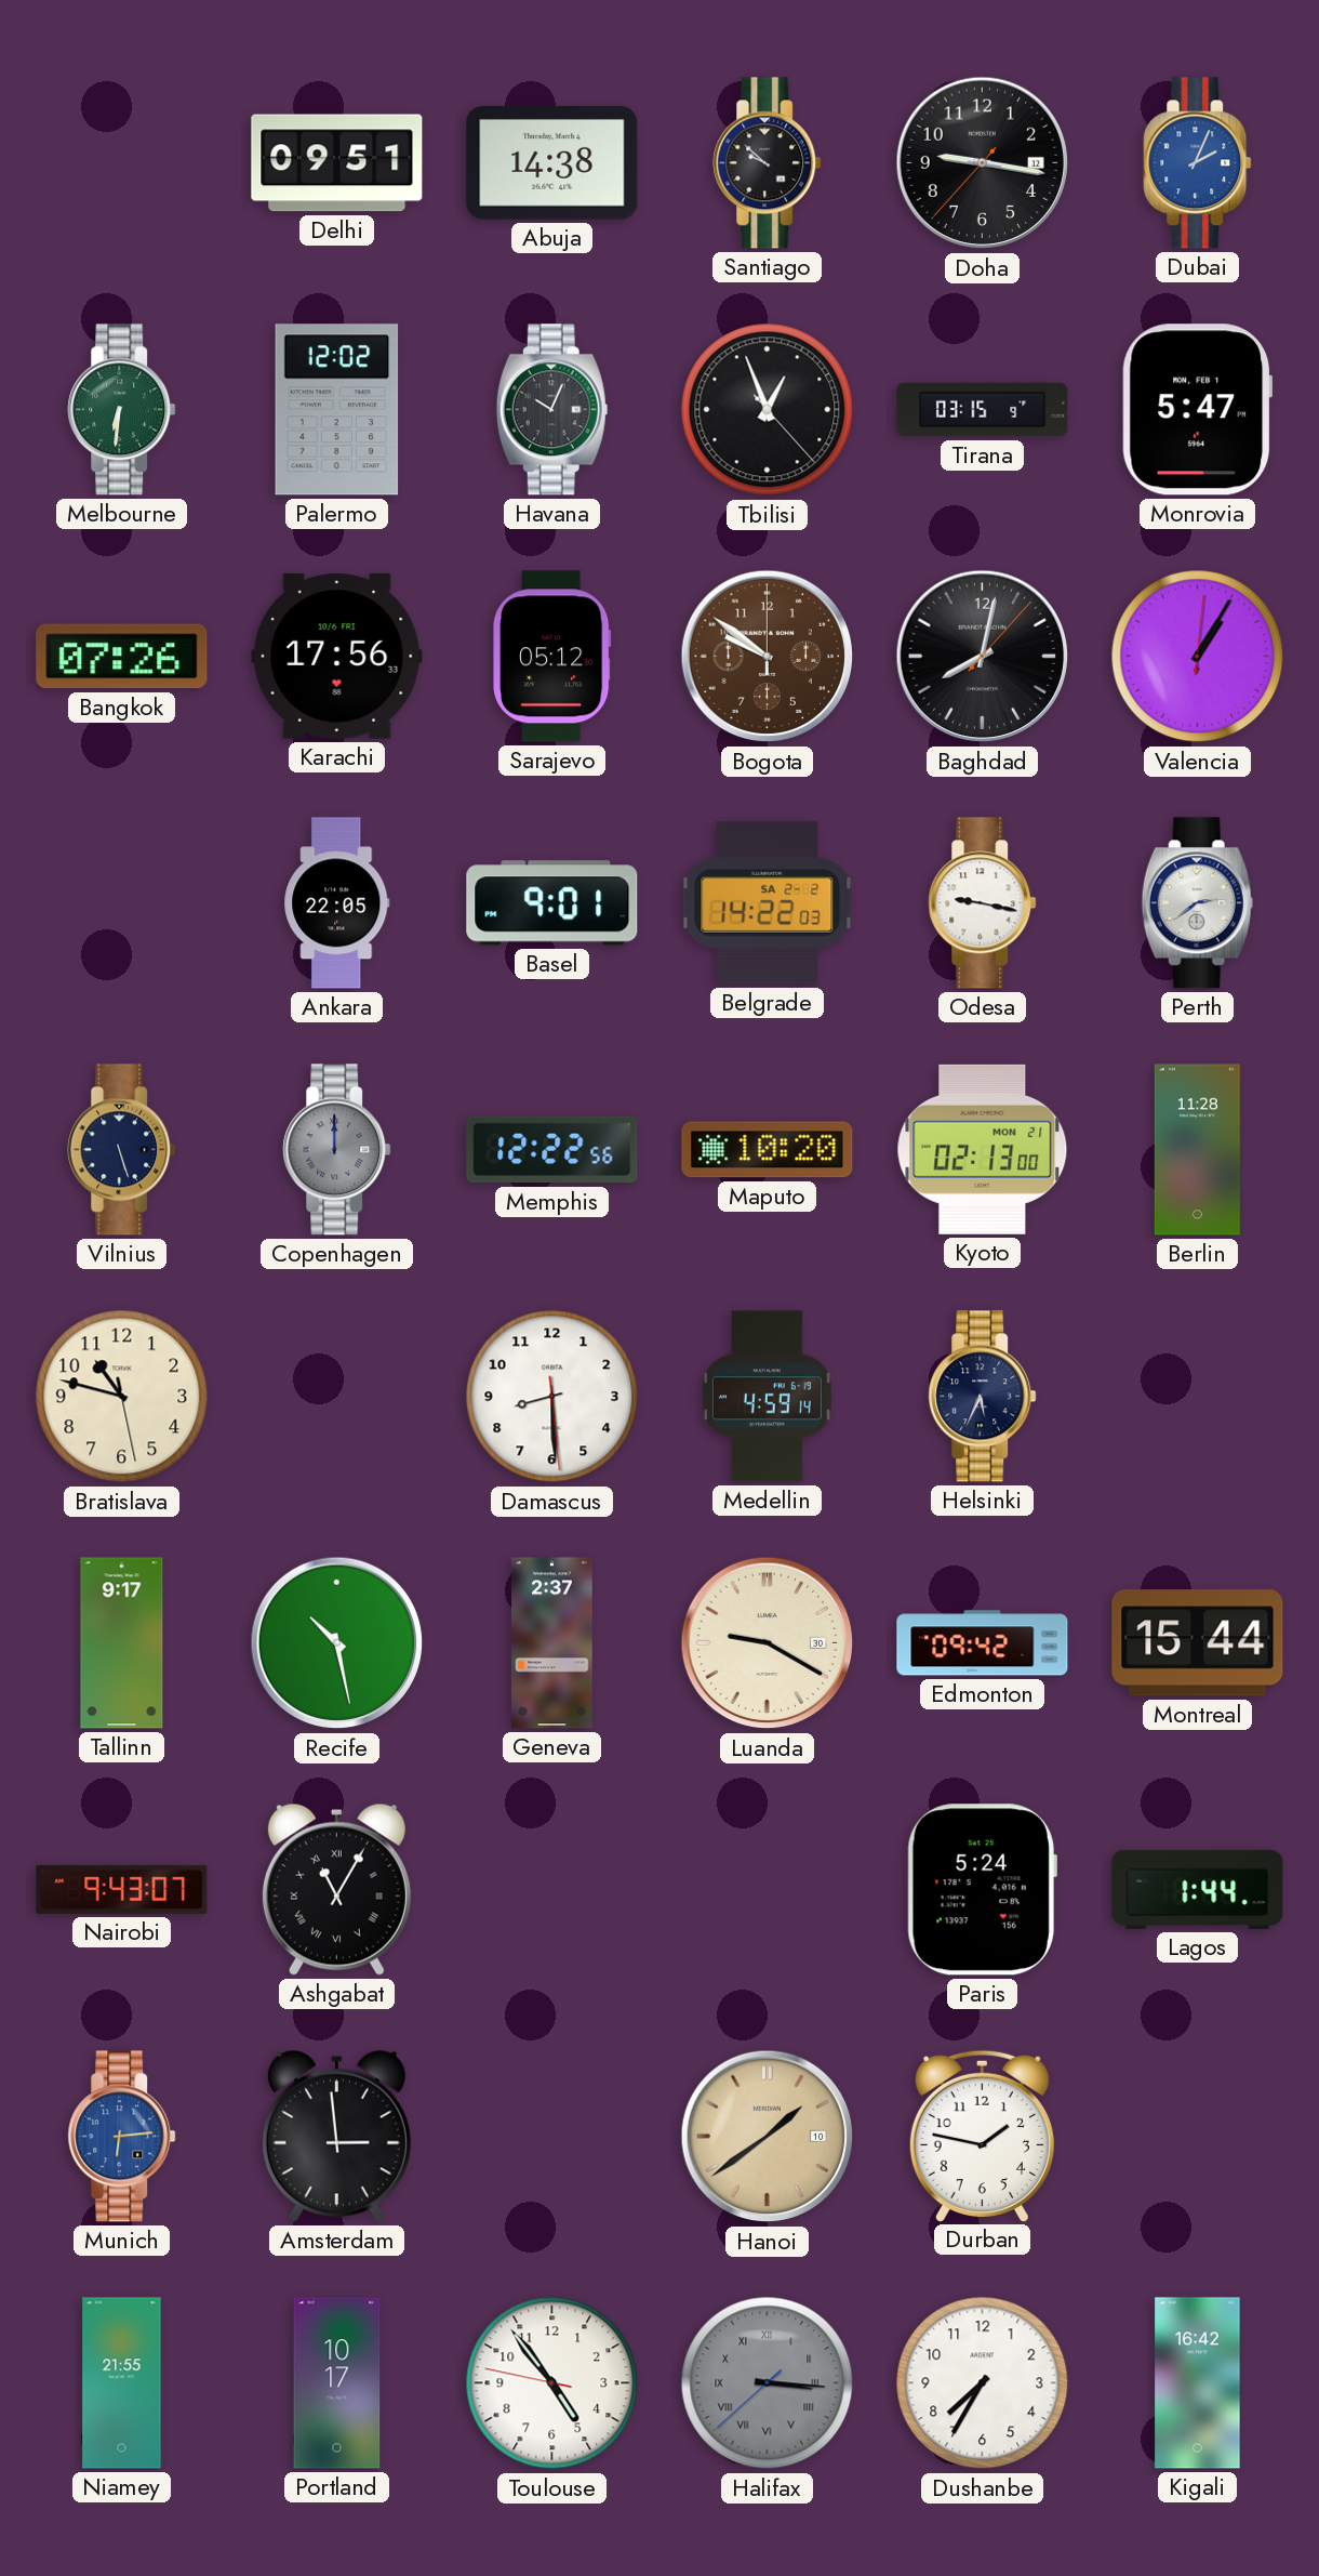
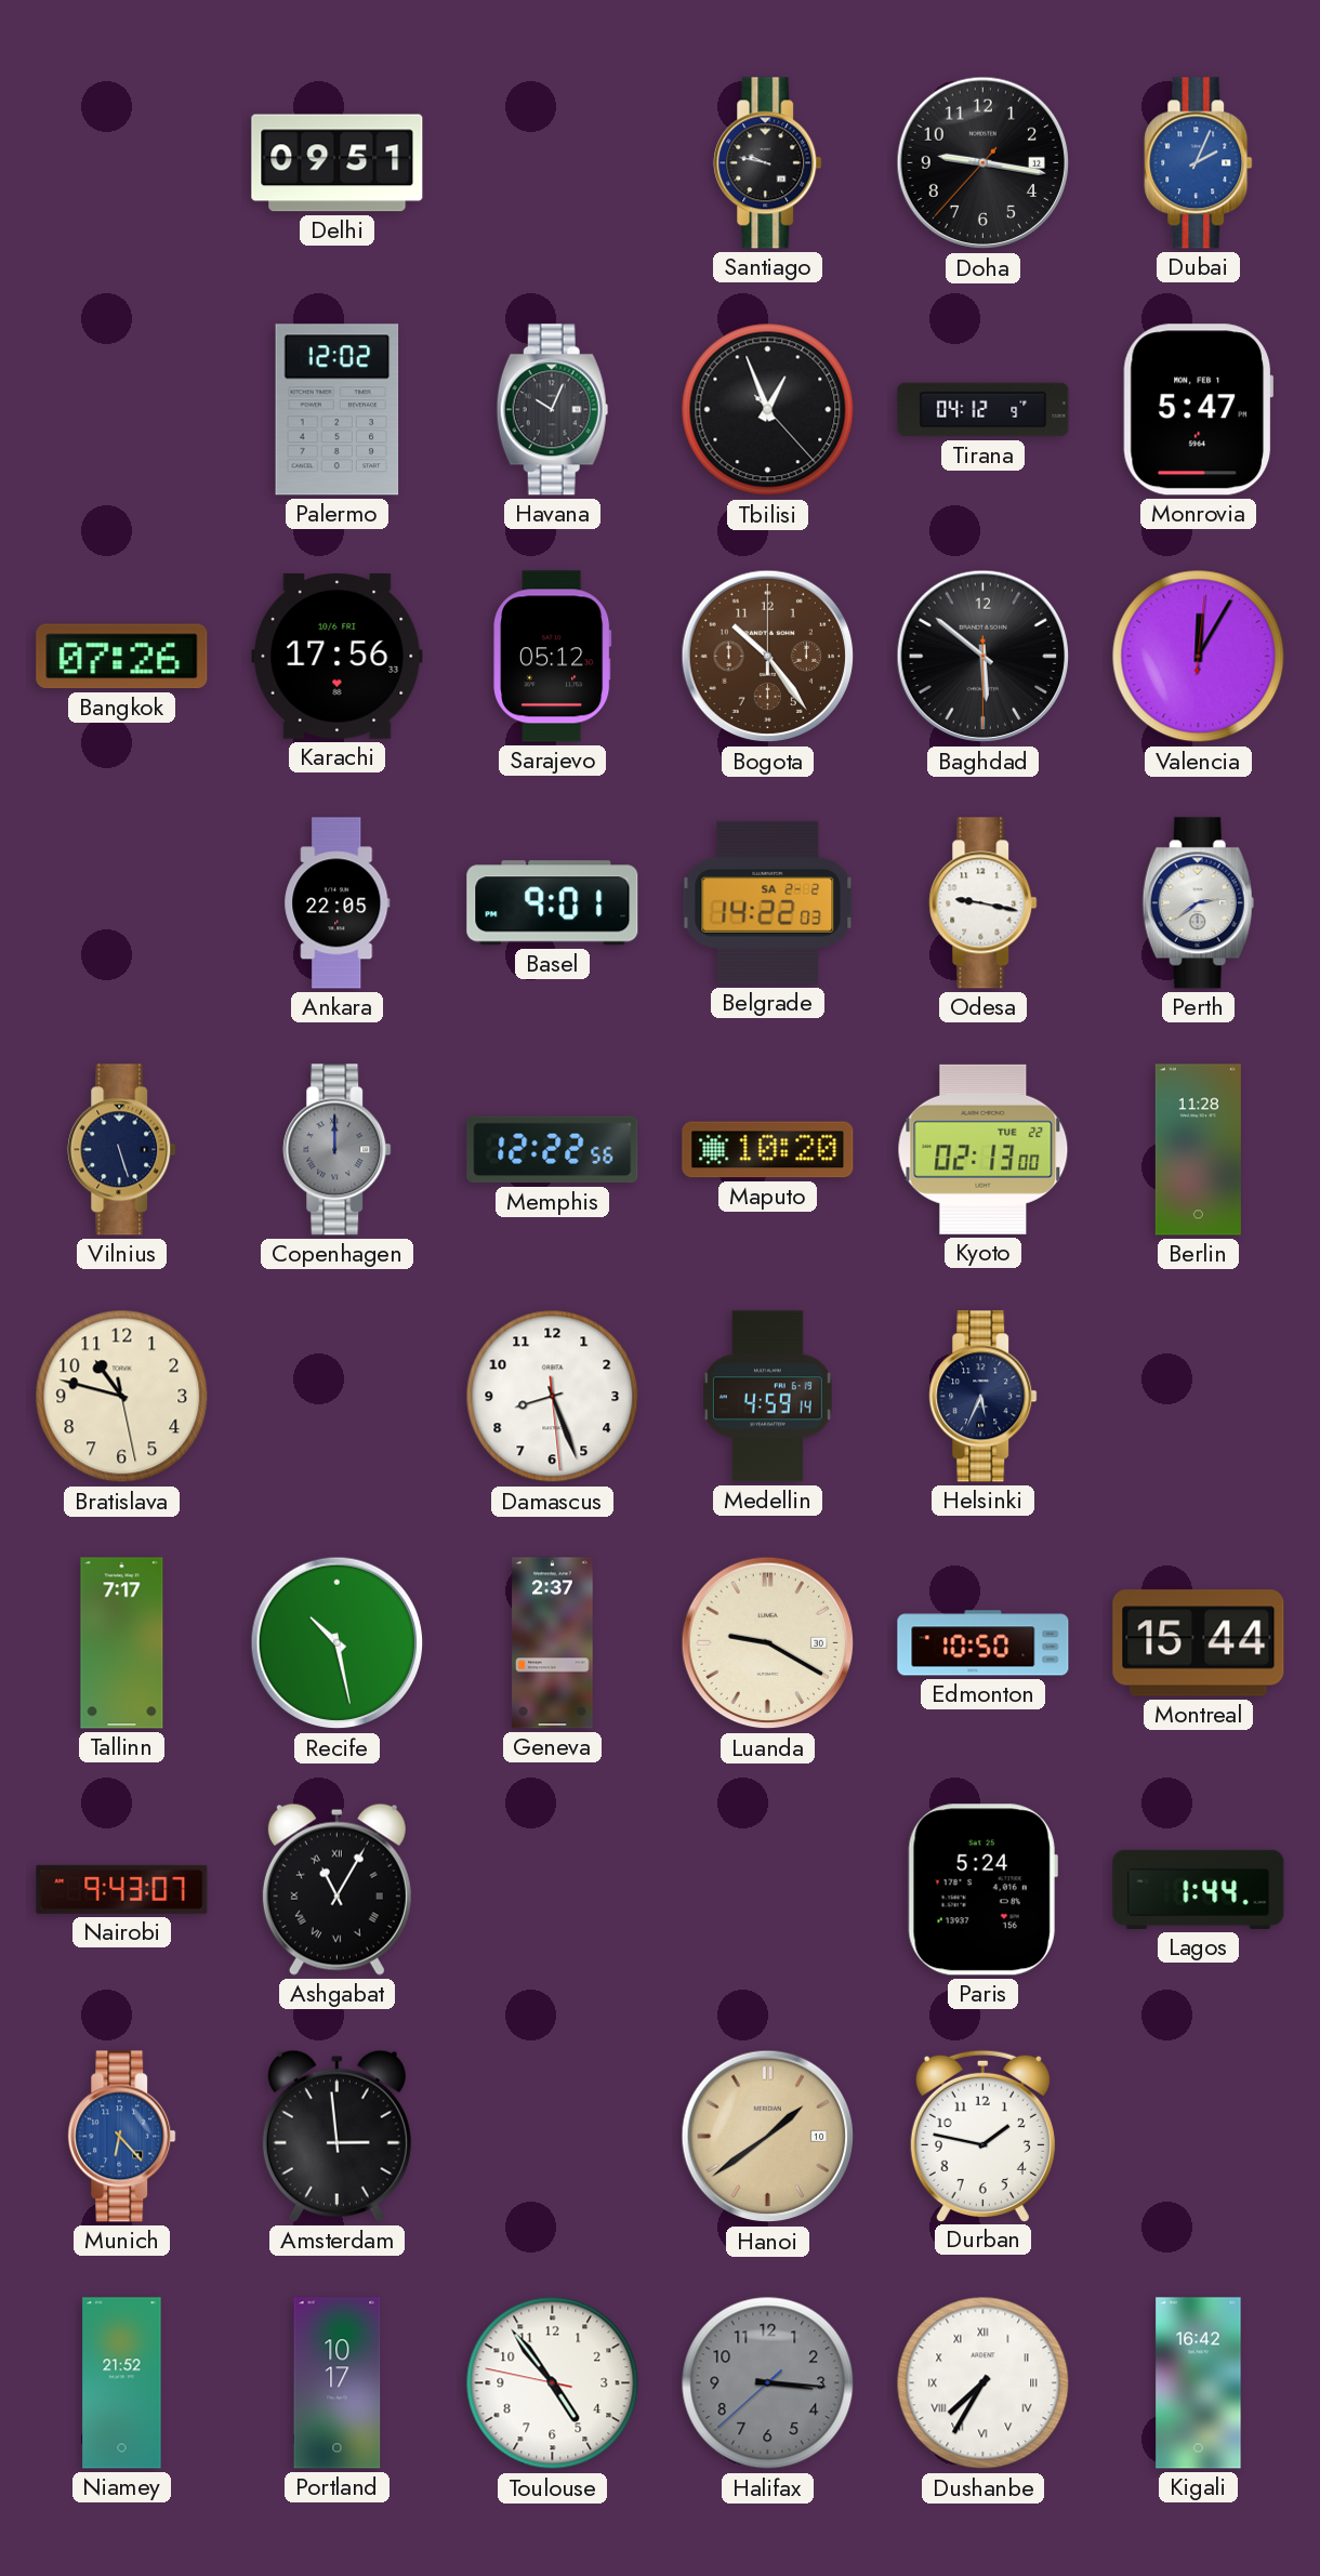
Abuja: 14:38 -> none (552, 163)
Santiago: 9:52 -> 9:47 (768, 163)
Melbourne: 6:31 -> none (122, 410)
Tirana: 03:15 -> 04:12 (984, 410)
Bogota: 9:51 -> 10:24 (768, 657)
Baghdad: 8:02 -> 5:51 (984, 657)
Valencia: 1:05 -> 12:05 (1199, 657)
Kyoto date: MON 21 -> TUE 22 (984, 1149)
Damascus: 8:29 -> 8:26 (553, 1397)
Tallinn: 9:17 -> 7:17 (122, 1643)
Edmonton: 09:42 -> 10:50 (984, 1643)
Munich: 6:14 -> 6:23 (122, 2137)
Niamey: 21:55 -> 21:52 (122, 2383)
Halifax numerals: Roman -> Arabic (768, 2383)
Dushanbe numerals: Arabic -> Roman (984, 2383)
